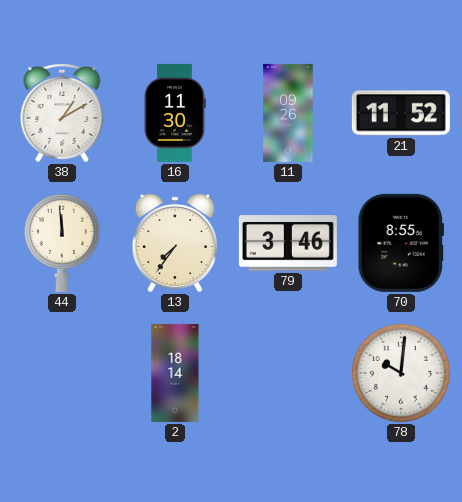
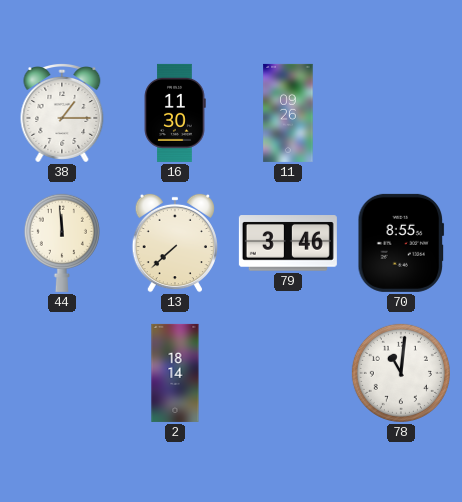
38: 1:10 -> 1:15 (62, 114)
21: 11:52 -> none (401, 113)
13: 7:36 -> 7:38 (174, 243)
78: 10:01 -> 11:01 (401, 373)
